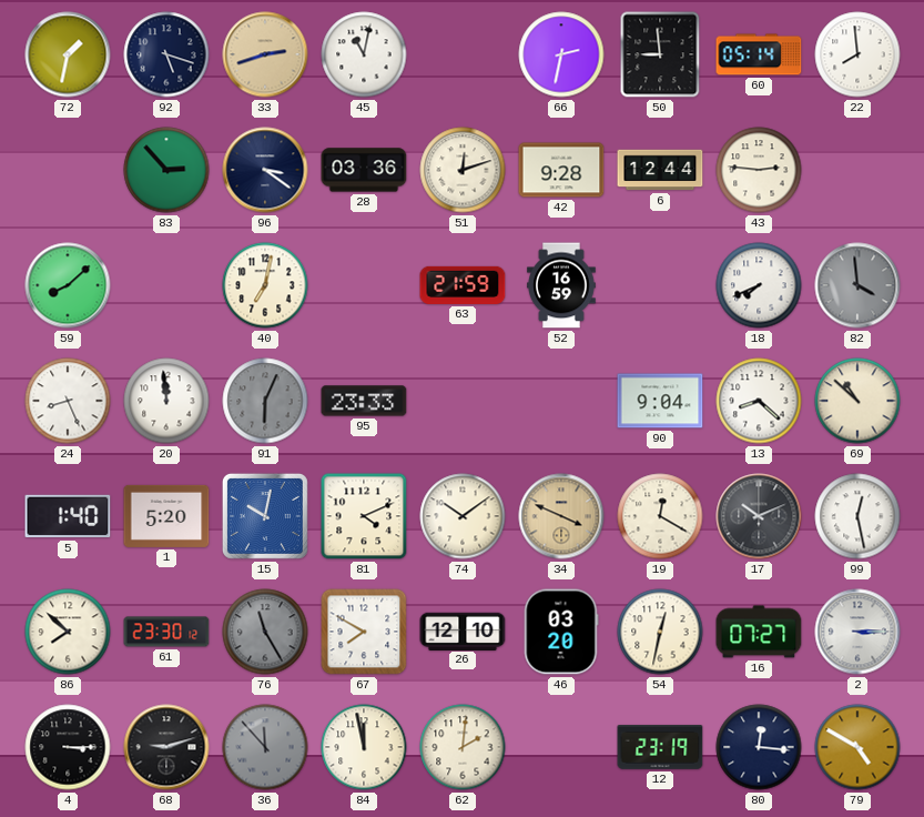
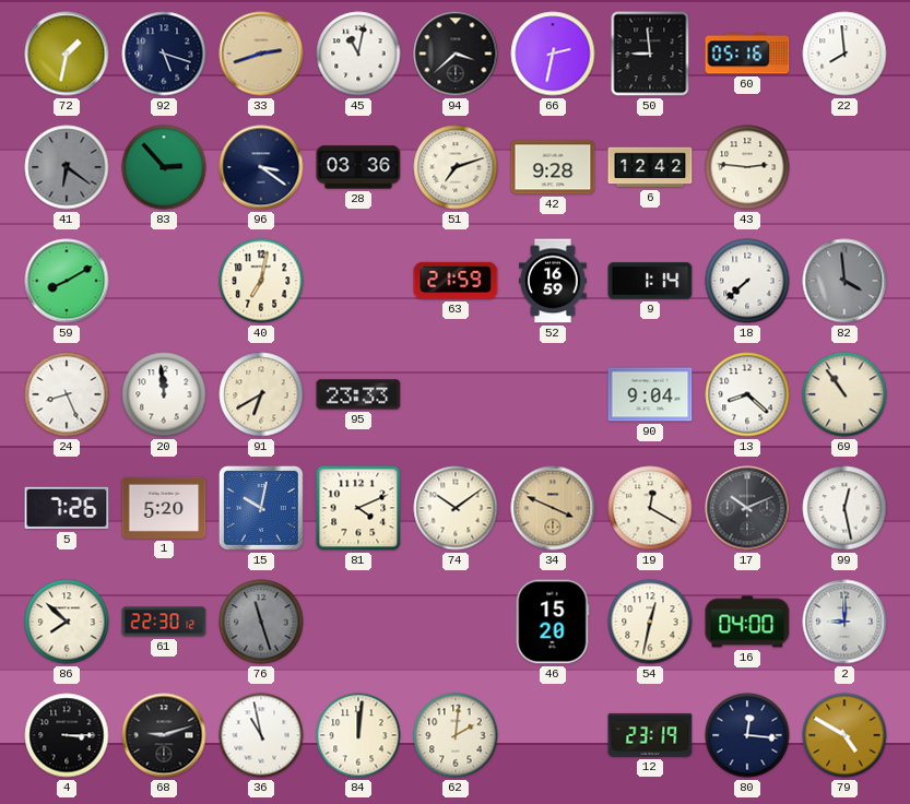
94: none -> 3:38 (456, 54)
60: 05:14 -> 05:16 (747, 54)
41: none -> 6:21 (67, 167)
51: 12:12 -> 7:12 (456, 167)
6: 12:44 -> 12:42 (650, 167)
59: 8:08 -> 8:10 (67, 281)
9: none -> 1:14 (650, 281)
18: 7:41 -> 7:38 (747, 281)
91: 6:04 -> 6:40 (261, 394)
91 dial: grey -> cream (261, 394)
69: 10:52 -> 10:54 (844, 394)
5: 1:40 -> 7:26 (67, 508)
61: 23:30 -> 22:30 (164, 622)
76: 11:25 -> 11:27 (261, 622)
67: 7:50 -> none (364, 632)
26: 12:10 -> none (463, 631)
46: 03:20 -> 15:20 (553, 622)
16: 07:27 -> 04:00 (747, 622)
2: 3:15 -> 9:00 (844, 622)
36: 11:53 -> 10:58 (261, 735)
36 dial: grey -> white (261, 735)
84: 11:58 -> 12:01 (358, 735)
